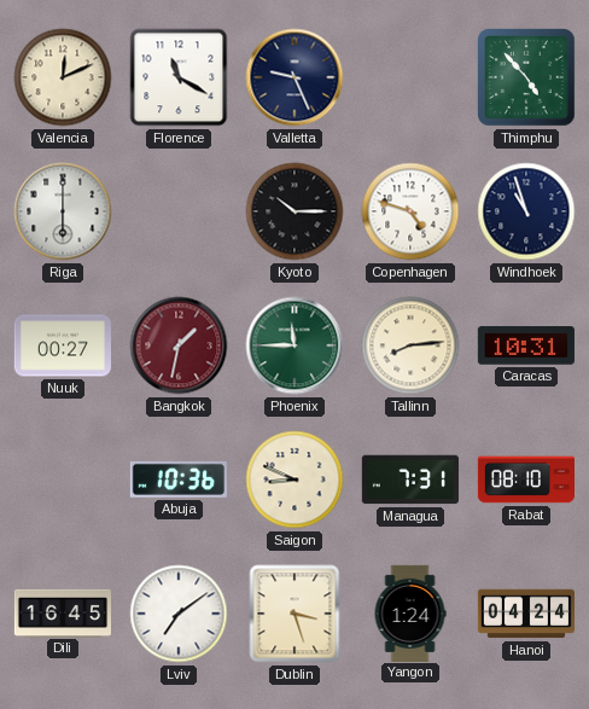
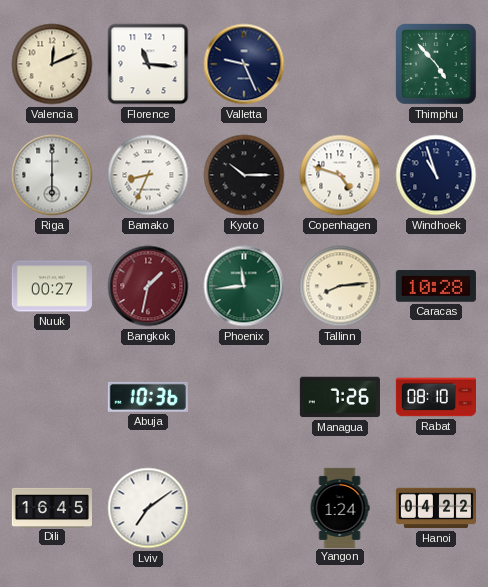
Florence: 11:20 -> 11:16 (148, 64)
Bamako: none -> 8:34 (148, 175)
Phoenix: 11:45 -> 11:44 (244, 286)
Caracas: 10:31 -> 10:28 (436, 286)
Saigon: 8:49 -> none (294, 480)
Managua: 7:31 -> 7:26 (340, 397)
Dublin: 3:27 -> none (294, 614)
Hanoi: 04:24 -> 04:22 (435, 508)
